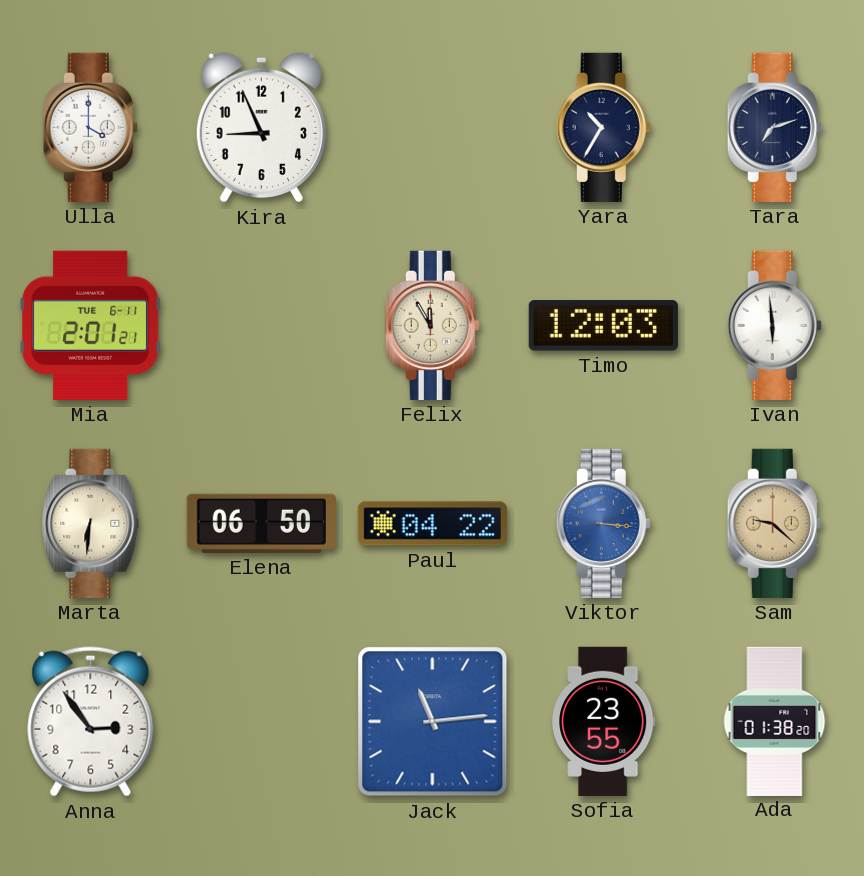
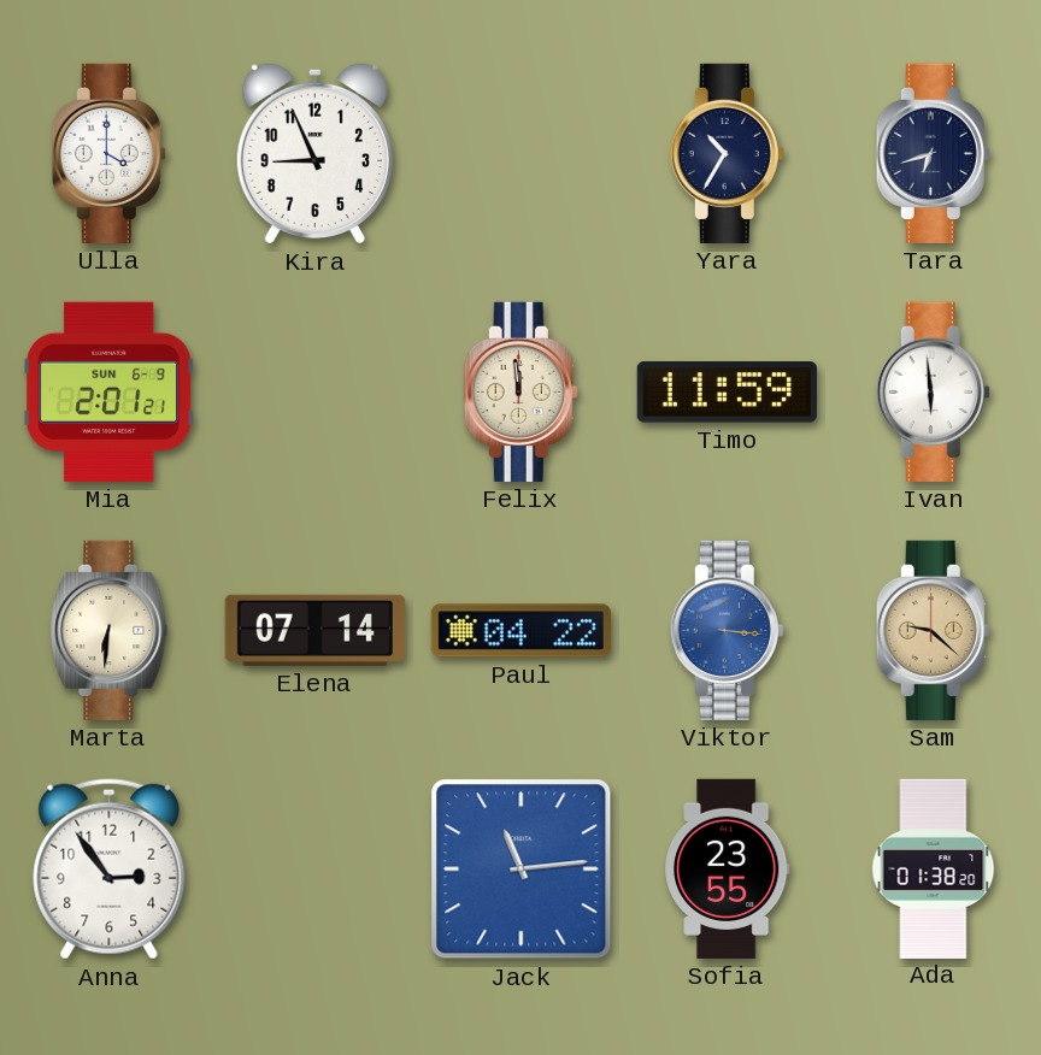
Tara: 7:12 -> 6:42 (933, 153)
Mia date: TUE 6-11 -> SUN 6-9 (110, 391)
Felix: 11:55 -> 11:59 (520, 391)
Timo: 12:03 -> 11:59 (727, 393)
Elena: 06:50 -> 07:14 (314, 630)
